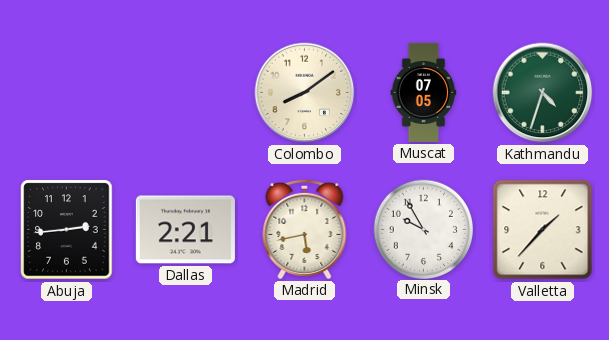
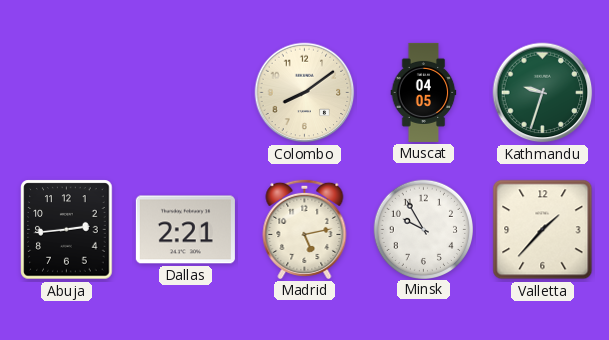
Muscat: 07:05 -> 04:05 (424, 92)
Kathmandu: 4:33 -> 9:33 (543, 93)
Madrid: 5:43 -> 5:13 (305, 229)
